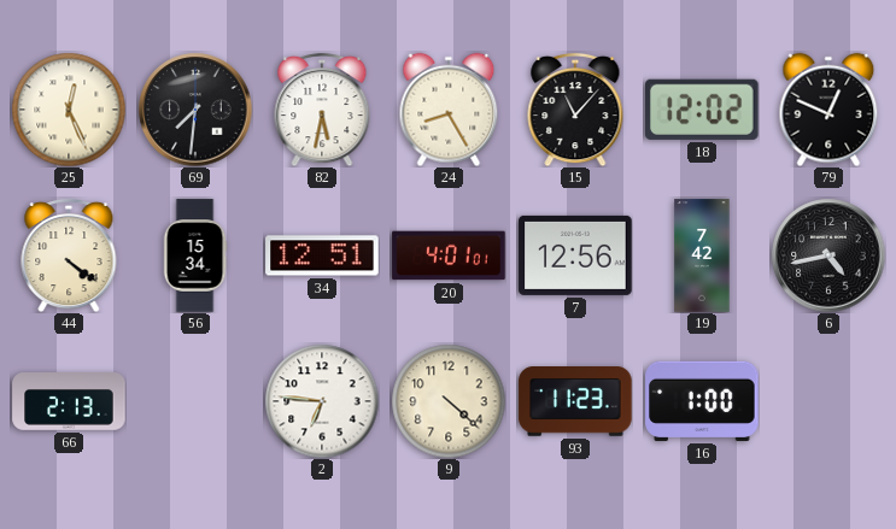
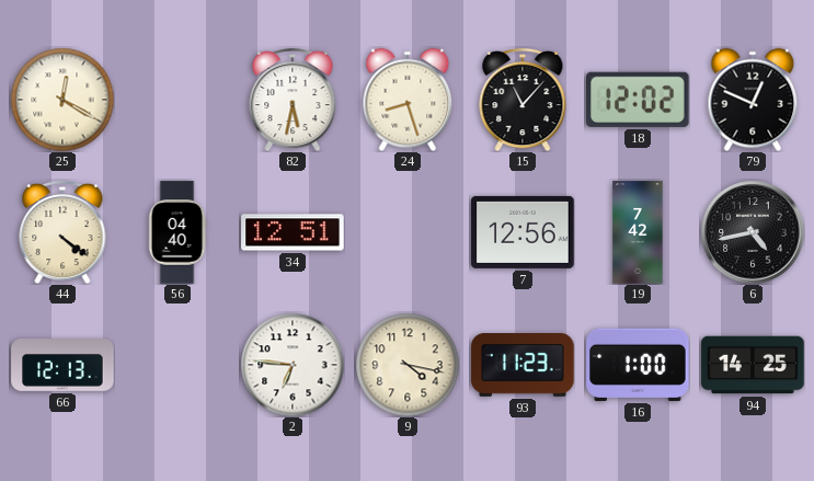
25: 12:26 -> 12:20 (62, 100)
69: 7:31 -> none (195, 110)
24: 8:25 -> 8:27 (408, 100)
56: 15:34 -> 04:40 (177, 232)
20: 4:01 -> none (449, 255)
66: 2:13 -> 12:13 (62, 366)
9: 4:22 -> 4:17 (408, 365)
94: none -> 14:25 (753, 365)
